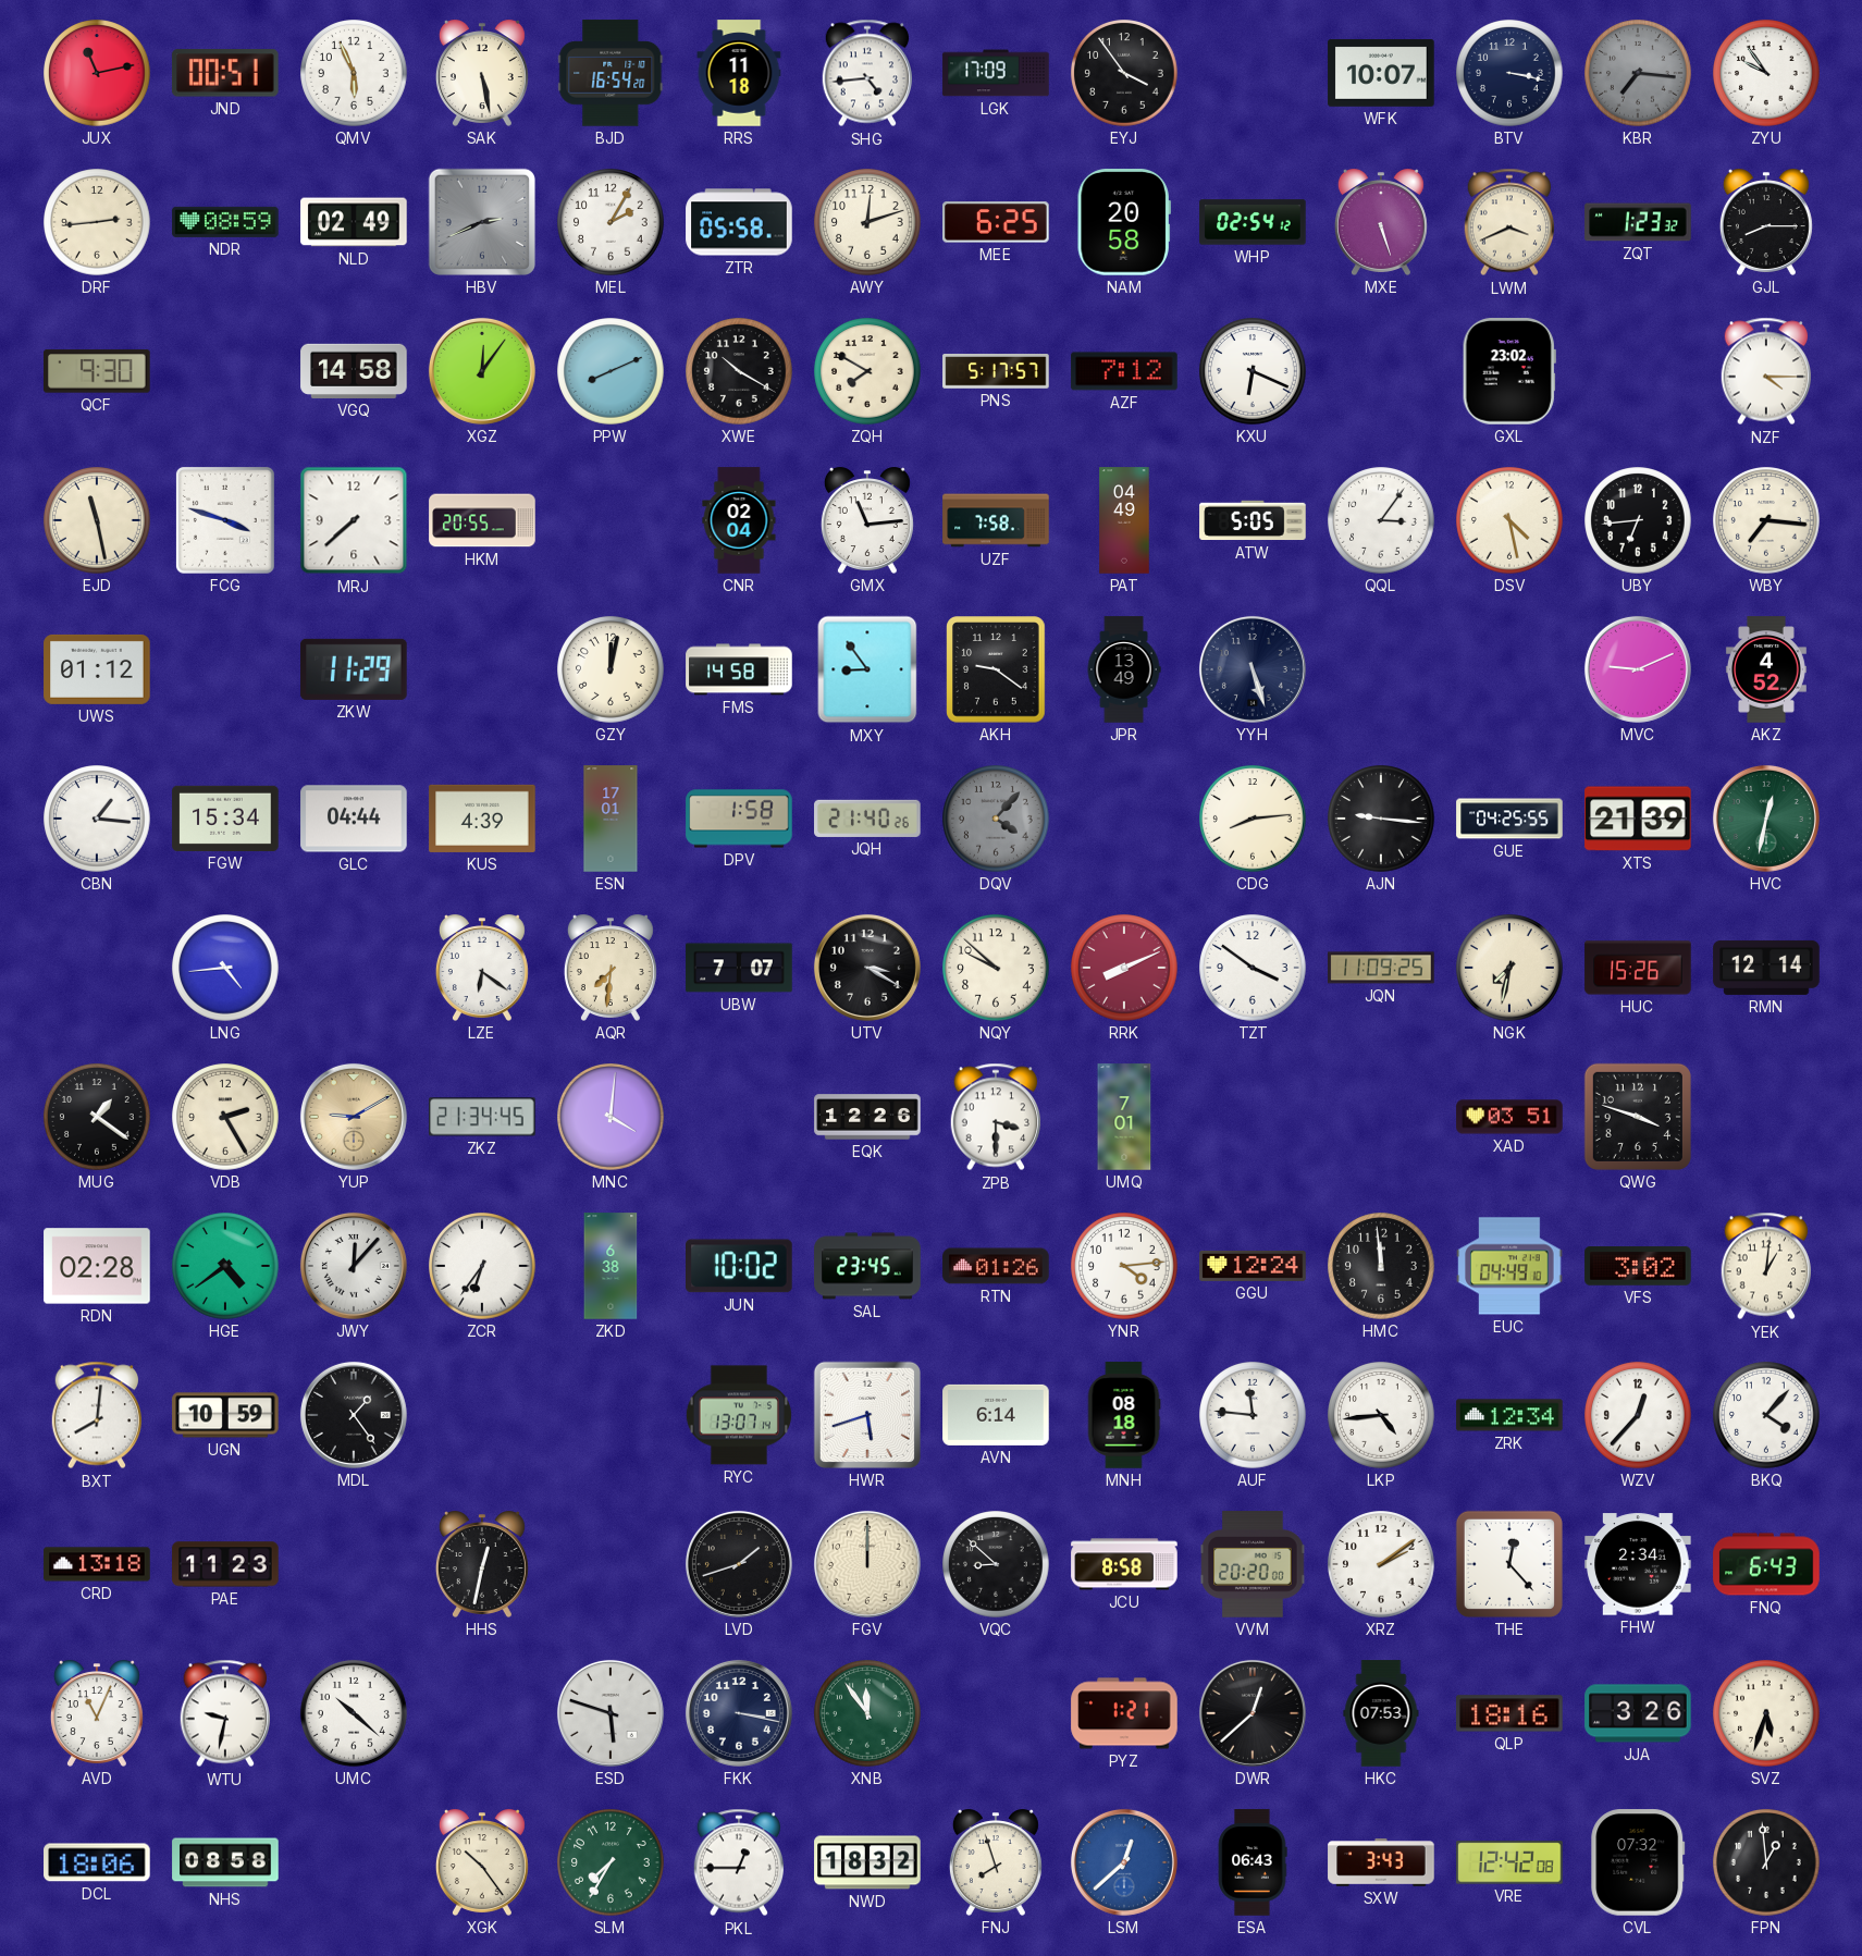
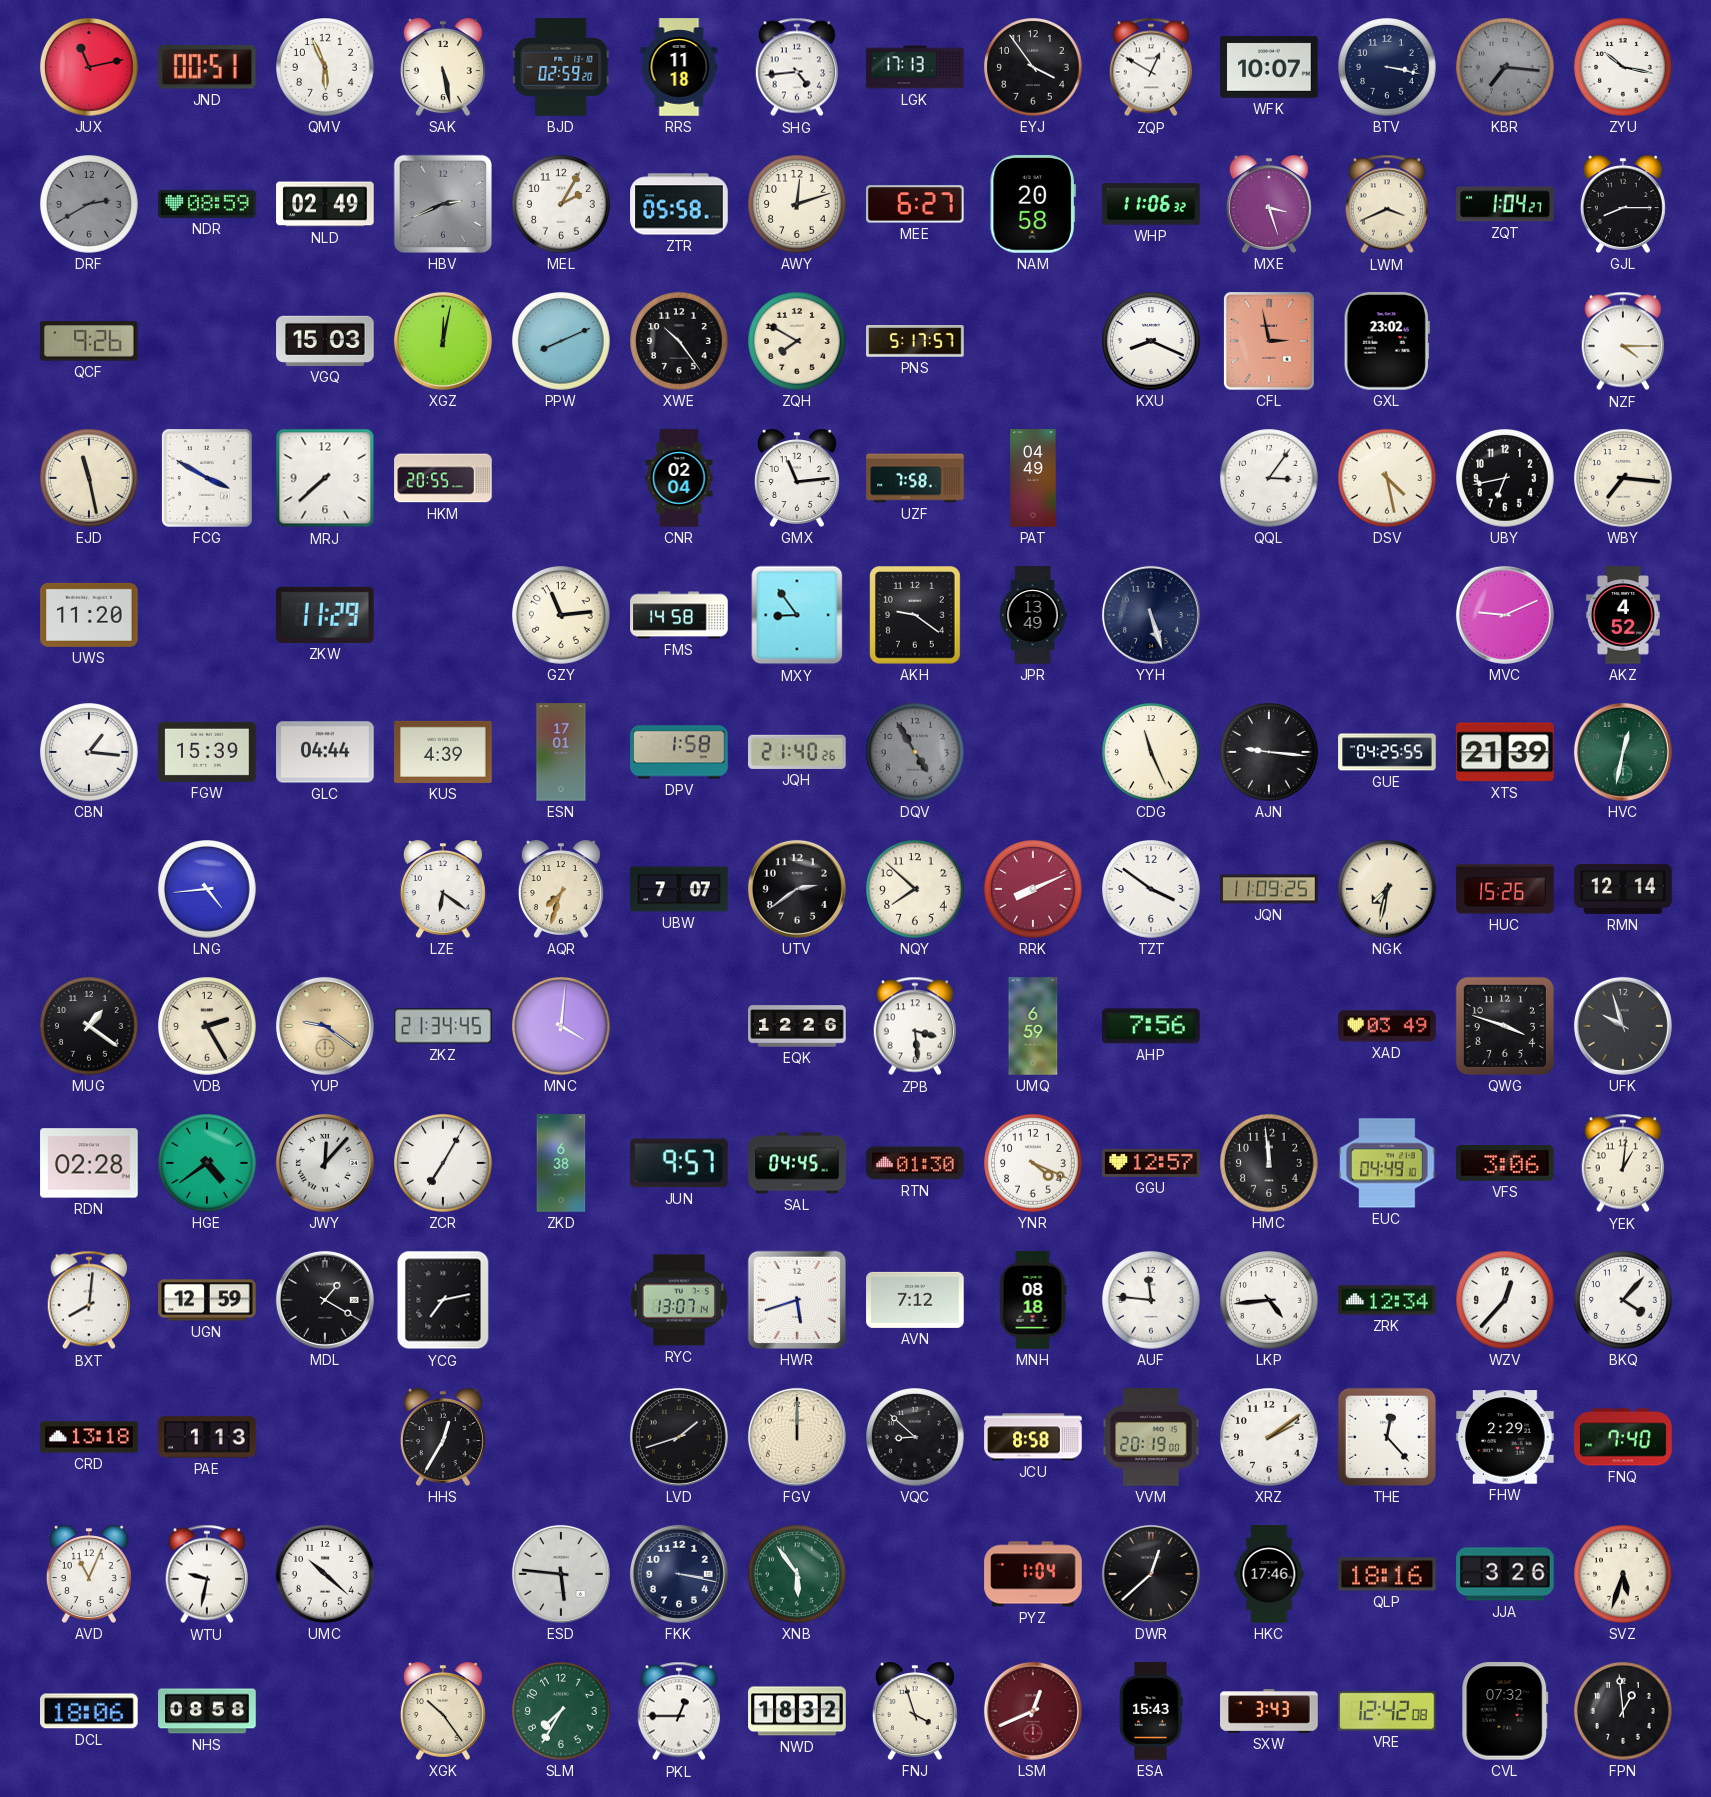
BJD: 16:54 -> 02:59 (561, 67)
LGK: 17:09 -> 17:13 (915, 67)
ZQP: none -> 12:50 (1150, 67)
ZYU: 9:54 -> 10:17 (1623, 67)
DRF: 2:44 -> 2:40 (89, 204)
DRF dial: cream -> grey (89, 204)
MEE: 6:25 -> 6:27 (915, 204)
WHP: 02:54 -> 11:06 (1151, 204)
MXE: 5:27 -> 3:27 (1269, 204)
ZQT: 1:23 -> 1:04 (1505, 204)
QCF: 9:30 -> 9:26 (89, 341)
VGQ: 14:58 -> 15:03 (325, 341)
XGZ: 12:06 -> 12:02 (443, 341)
XWE: 10:20 -> 10:24 (679, 341)
AZF: 7:12 -> none (1124, 371)
KXU: 6:19 -> 8:19 (1151, 341)
CFL: none -> 2:58 (1269, 341)
FCG: 3:48 -> 3:50 (207, 478)
ATW: 5:05 -> none (1253, 520)
UBY: 6:44 -> 6:43 (1505, 478)
UWS: 01:12 -> 11:20 (89, 615)
GZY: 12:02 -> 11:14 (561, 615)
FGW: 15:34 -> 15:39 (207, 752)
DQV: 4:07 -> 4:55 (915, 752)
CDG: 8:14 -> 11:26 (1151, 752)
AQR: 7:31 -> 7:33 (561, 889)
UTV: 3:20 -> 2:39 (797, 889)
NQY: 9:52 -> 7:52 (915, 889)
YUP: 9:10 -> 9:21 (325, 1026)
ZPB: 3:30 -> 3:29 (914, 1026)
UMQ: 7:01 -> 6:59 (1033, 1026)
AHP: none -> 7:56 (1151, 1026)
XAD: 03:51 -> 03:49 (1387, 1026)
UFK: none -> 9:57 (1623, 1026)
ZCR: 6:36 -> 7:05 (443, 1163)
JUN: 10:02 -> 9:57 (680, 1163)
SAL: 23:45 -> 04:45 (797, 1163)
RTN: 01:26 -> 01:30 (915, 1163)
YNR: 4:14 -> 4:19 (1033, 1163)
GGU: 12:24 -> 12:57 (1151, 1163)
VFS: 3:02 -> 3:06 (1505, 1163)
UGN: 10:59 -> 12:59 (207, 1300)
MDL: 1:24 -> 1:20 (325, 1300)
YCG: none -> 7:13 (443, 1300)
AVN: 6:14 -> 7:12 (915, 1300)
PAE: 11:23 -> 1:13 (207, 1437)
HHS: 12:32 -> 12:35 (443, 1437)
VVM: 20:20 -> 20:19 (1151, 1437)
FHW: 2:34 -> 2:29 (1505, 1437)
FNQ: 6:43 -> 7:40 (1623, 1437)
ESD: 5:48 -> 5:46 (561, 1574)
XNB: 11:54 -> 5:54 (797, 1574)
PYZ: 1:21 -> 1:04 (1033, 1574)
HKC: 07:53 -> 17:46 (1269, 1574)
FNJ: 7:57 -> 3:57 (915, 1711)
LSM: 12:38 -> 12:41 (1033, 1711)
LSM dial: blue -> burgundy (1033, 1711)
ESA: 06:43 -> 15:43 (1151, 1711)
